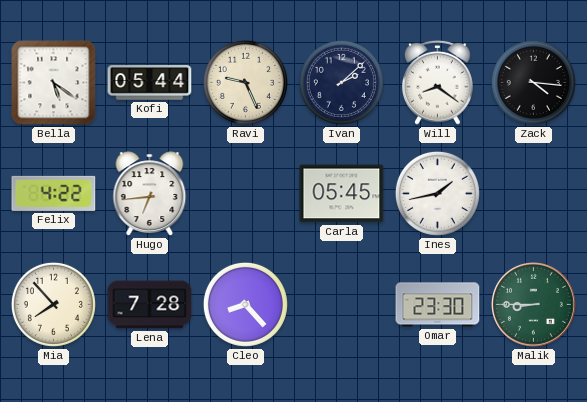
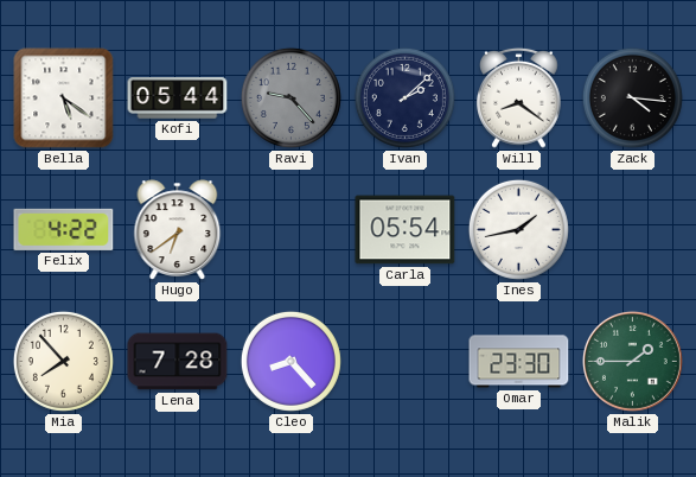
Ravi: 9:26 -> 9:23 (290, 97)
Ravi dial: cream -> grey (290, 97)
Hugo: 6:44 -> 6:39 (178, 230)
Carla: 05:45 -> 05:54 (406, 230)
Malik: 8:45 -> 1:45 (632, 361)
